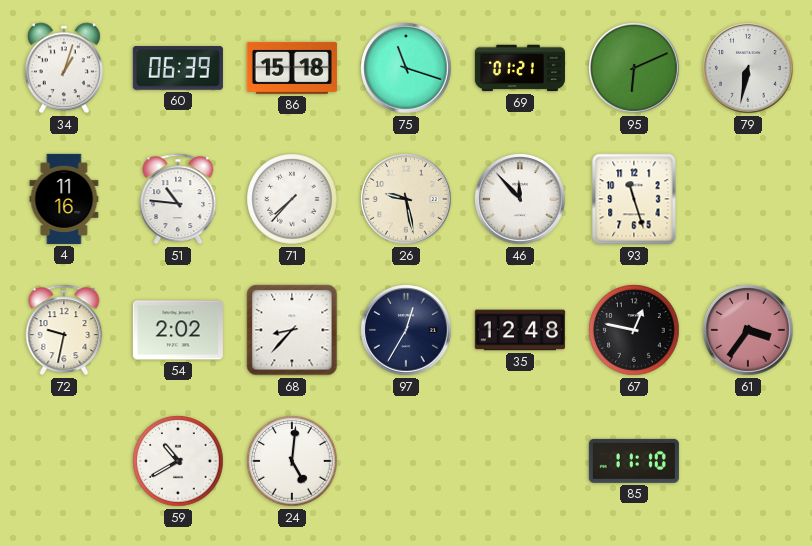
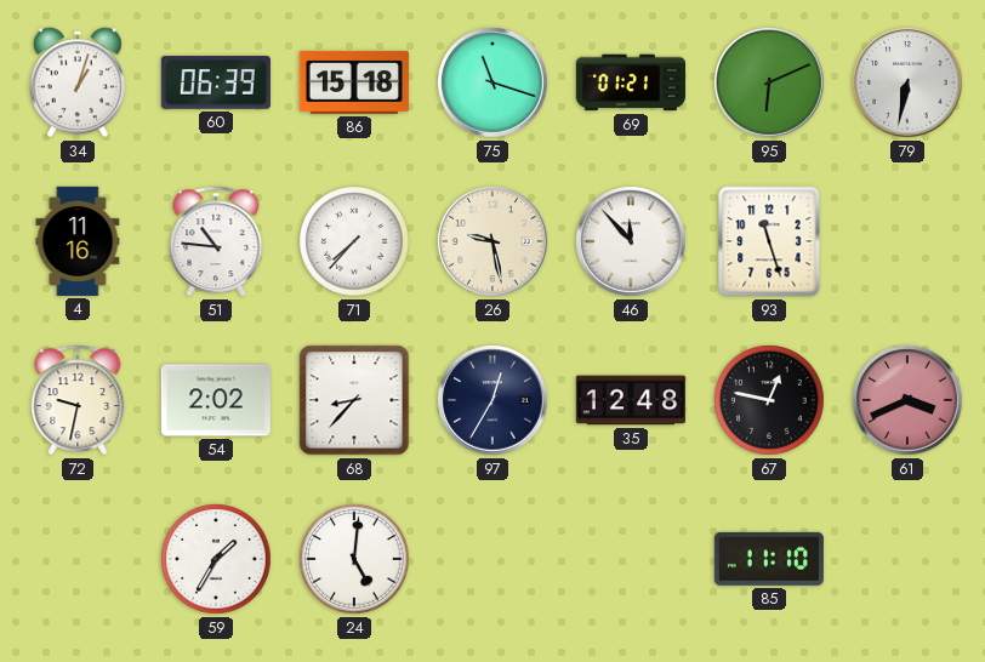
61: 3:36 -> 3:41 (907, 400)
59: 10:40 -> 1:35 (216, 559)
